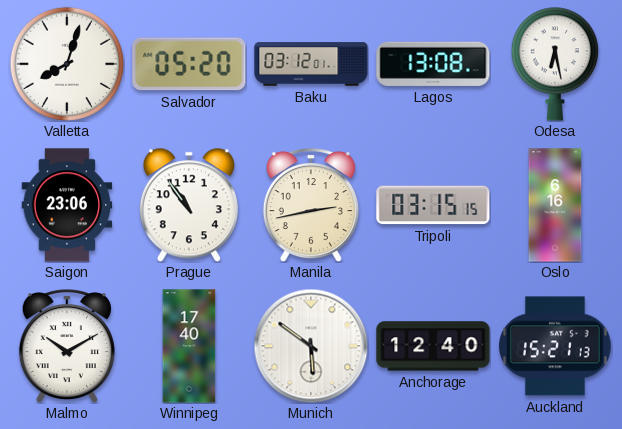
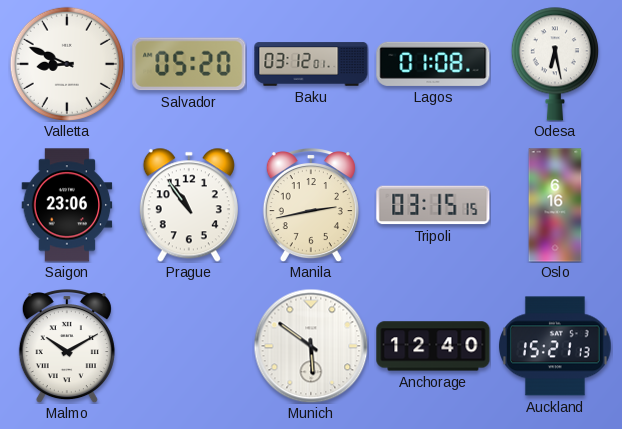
Valletta: 8:03 -> 8:49 (66, 63)
Lagos: 13:08 -> 01:08 (433, 64)
Winnipeg: 17:40 -> none (189, 346)
